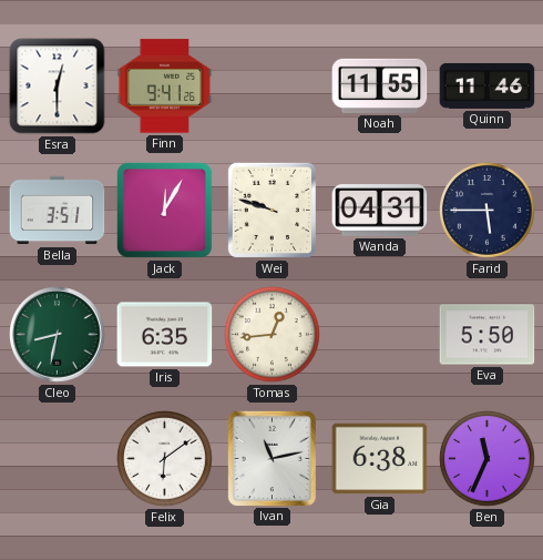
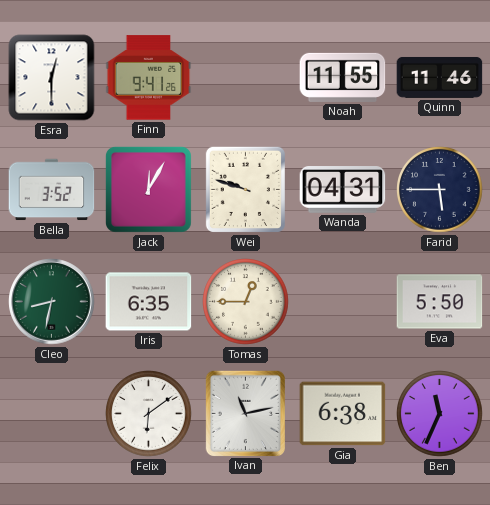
Bella: 3:51 -> 3:52 (52, 190)
Tomas: 12:44 -> 12:45 (246, 302)
